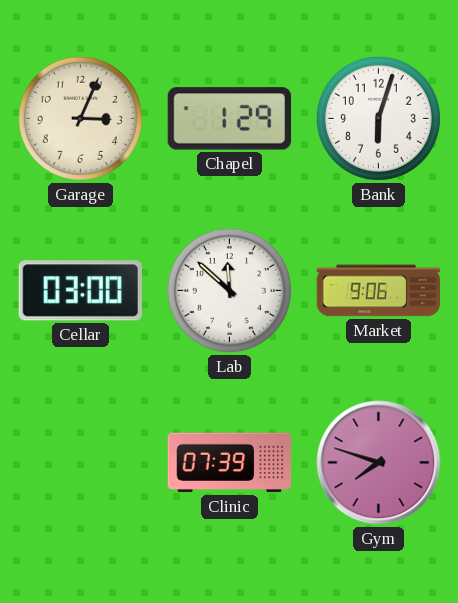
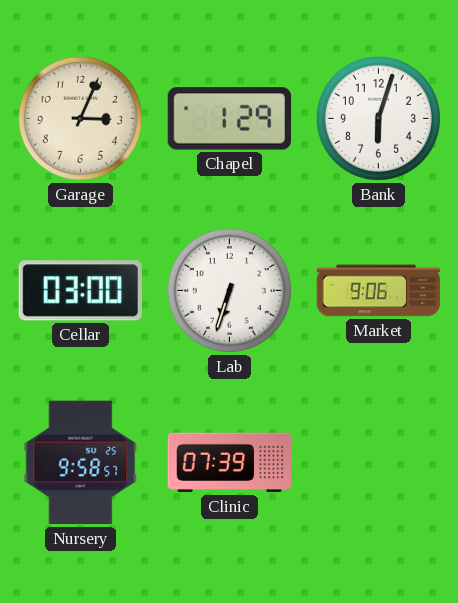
Lab: 11:52 -> 6:33 (229, 290)
Nursery: none -> 9:58 (81, 463)
Gym: 7:48 -> none (379, 463)
